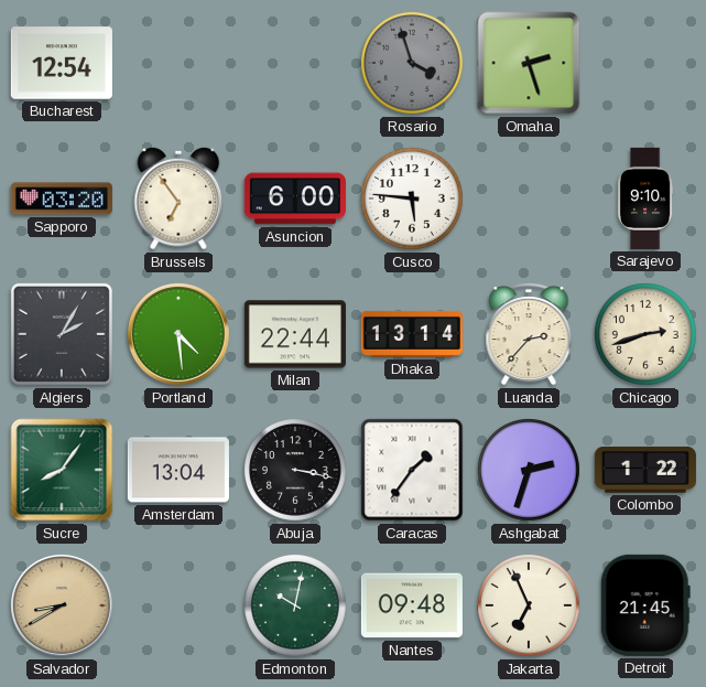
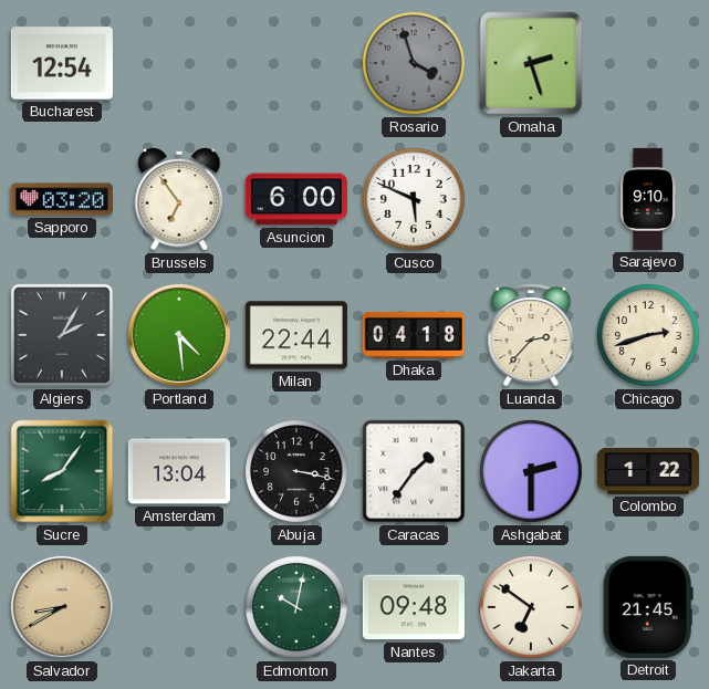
Cusco: 5:46 -> 5:49 (415, 200)
Dhaka: 13:14 -> 04:18 (414, 335)
Ashgabat: 2:33 -> 2:30 (532, 472)
Jakarta: 6:56 -> 6:51 (532, 608)
